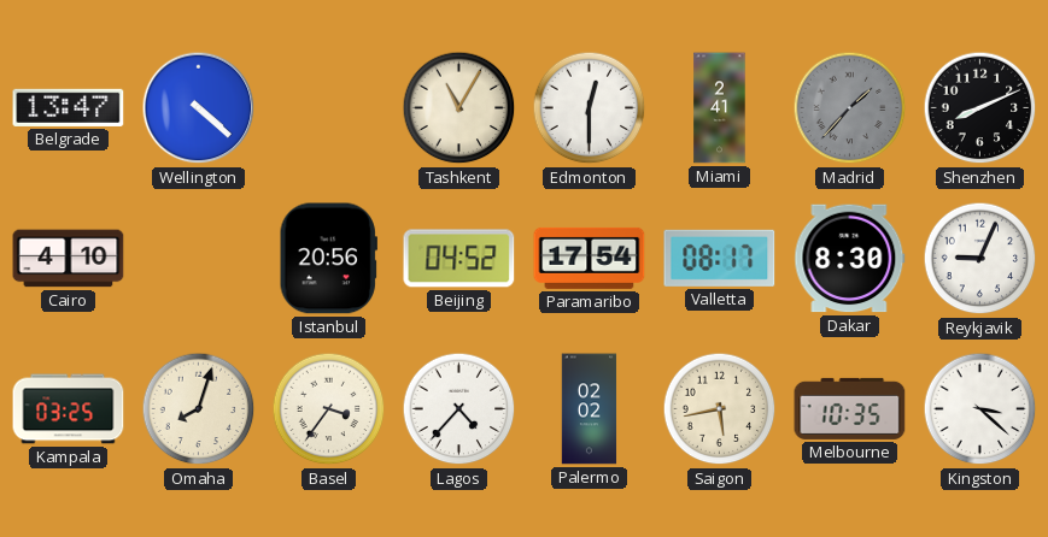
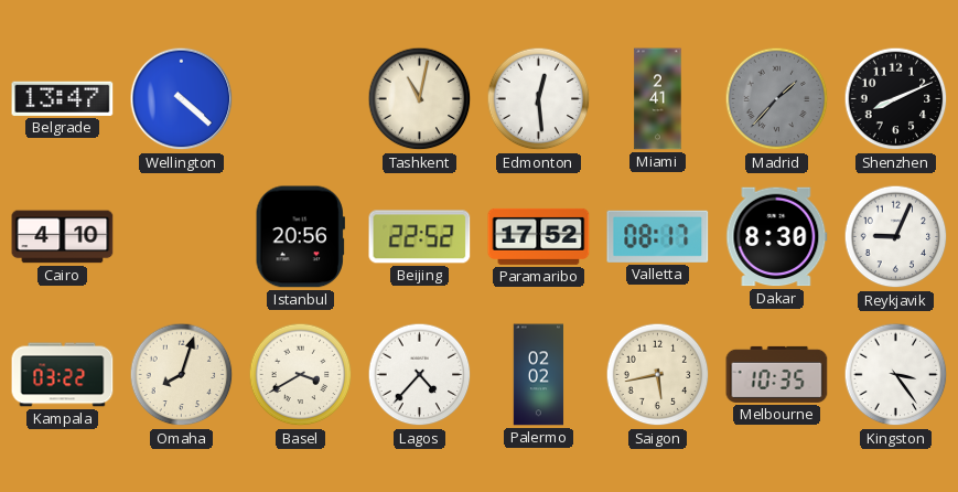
Tashkent: 11:05 -> 11:02 (420, 99)
Edmonton: 12:30 -> 12:29 (539, 99)
Beijing: 04:52 -> 22:52 (420, 237)
Paramaribo: 17:54 -> 17:52 (539, 236)
Kampala: 03:25 -> 03:22 (63, 375)
Basel: 3:36 -> 3:40 (301, 375)
Kingston: 3:22 -> 3:24 (896, 375)
